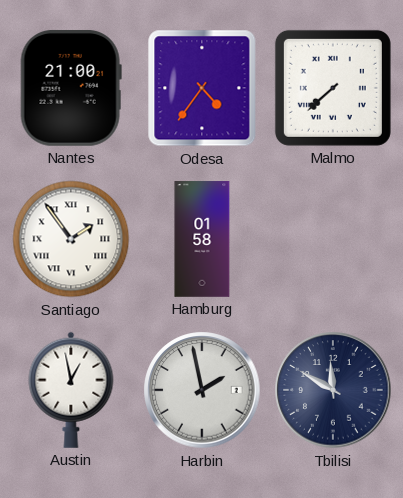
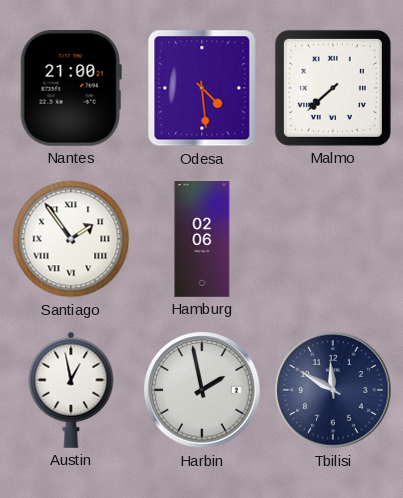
Odesa: 4:36 -> 4:29 (202, 88)
Hamburg: 01:58 -> 02:06 (202, 239)
